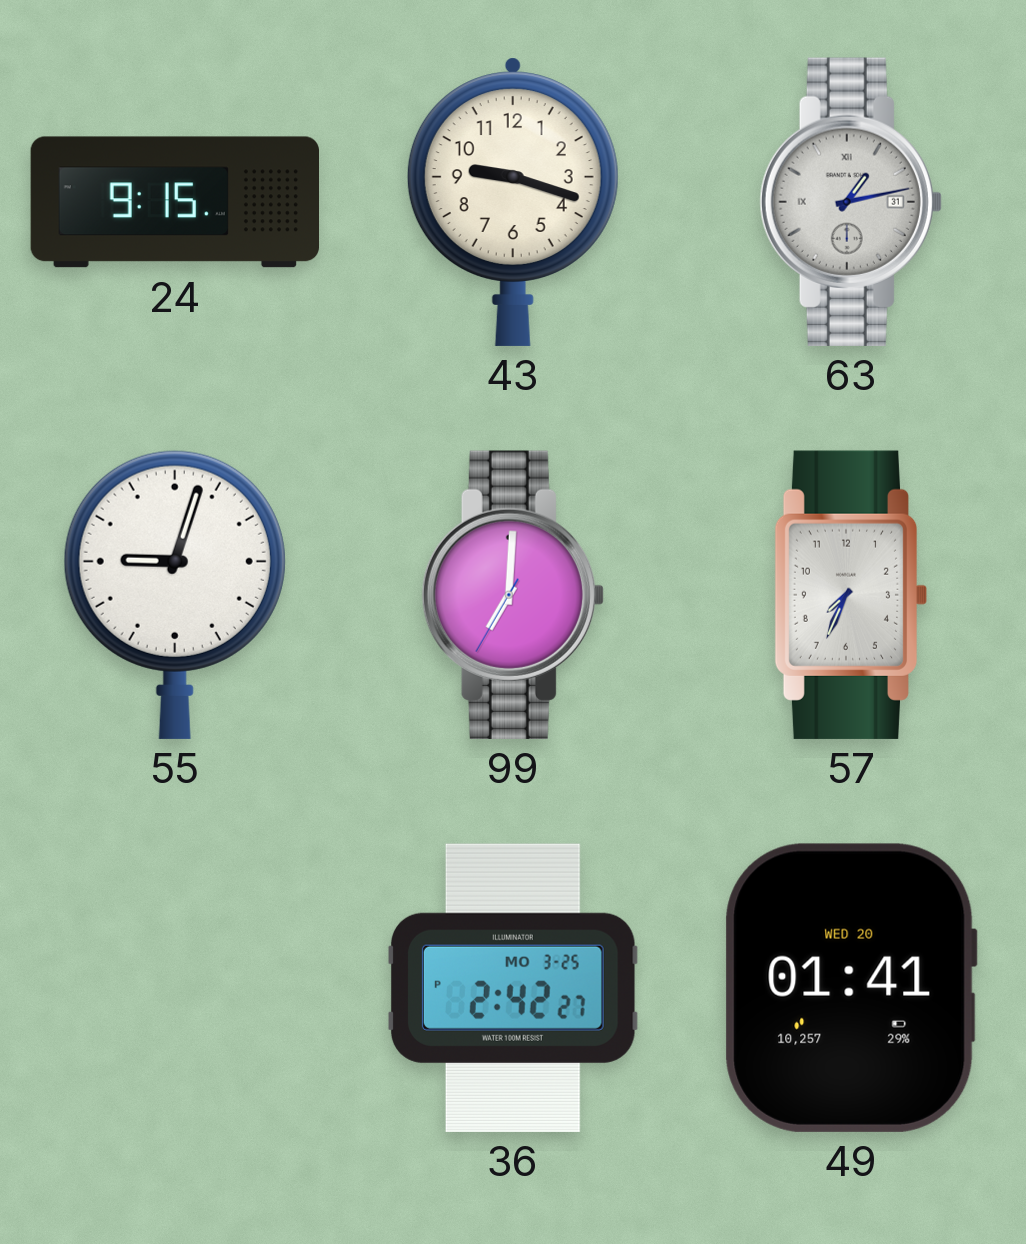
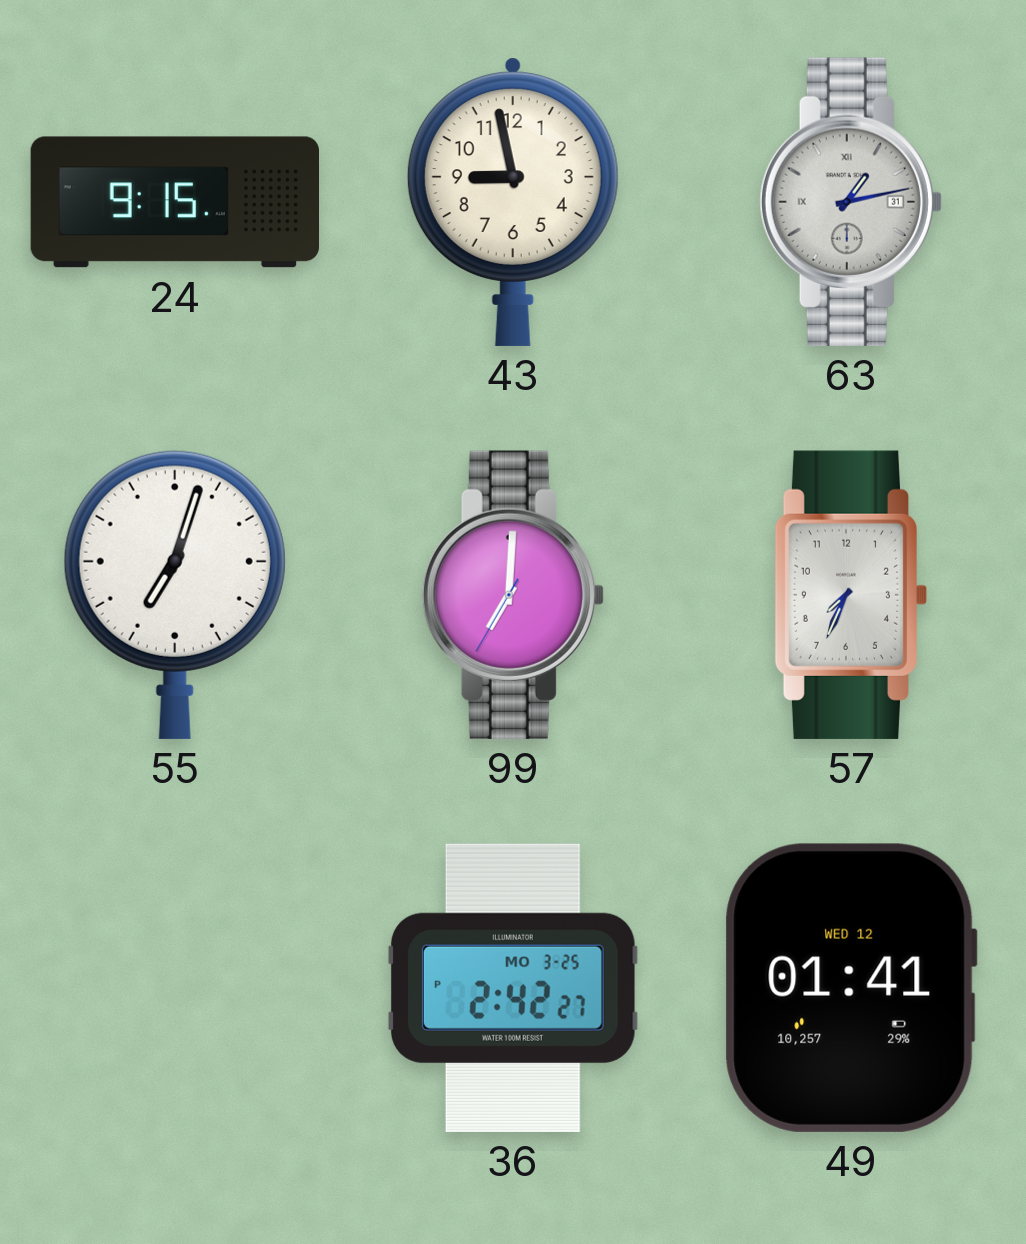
43: 9:18 -> 8:58 (513, 202)
55: 9:03 -> 7:03 (175, 594)
49 date: WED 20 -> WED 12 (851, 988)
